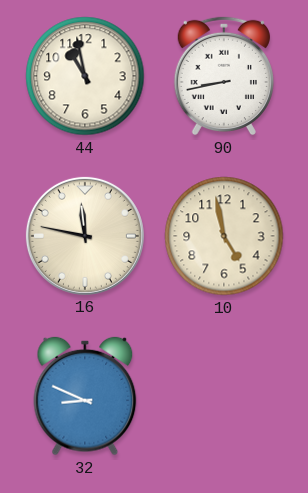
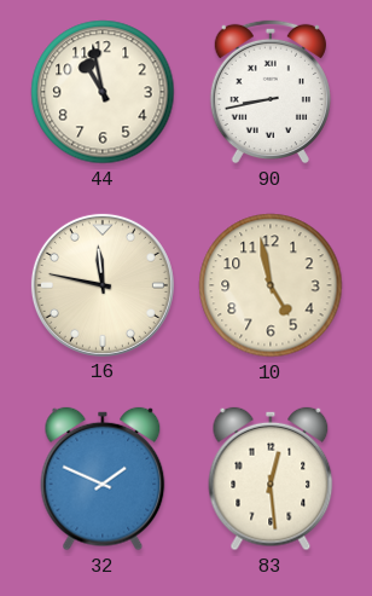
32: 8:49 -> 1:49 (103, 479)
83: none -> 12:29 (271, 479)
